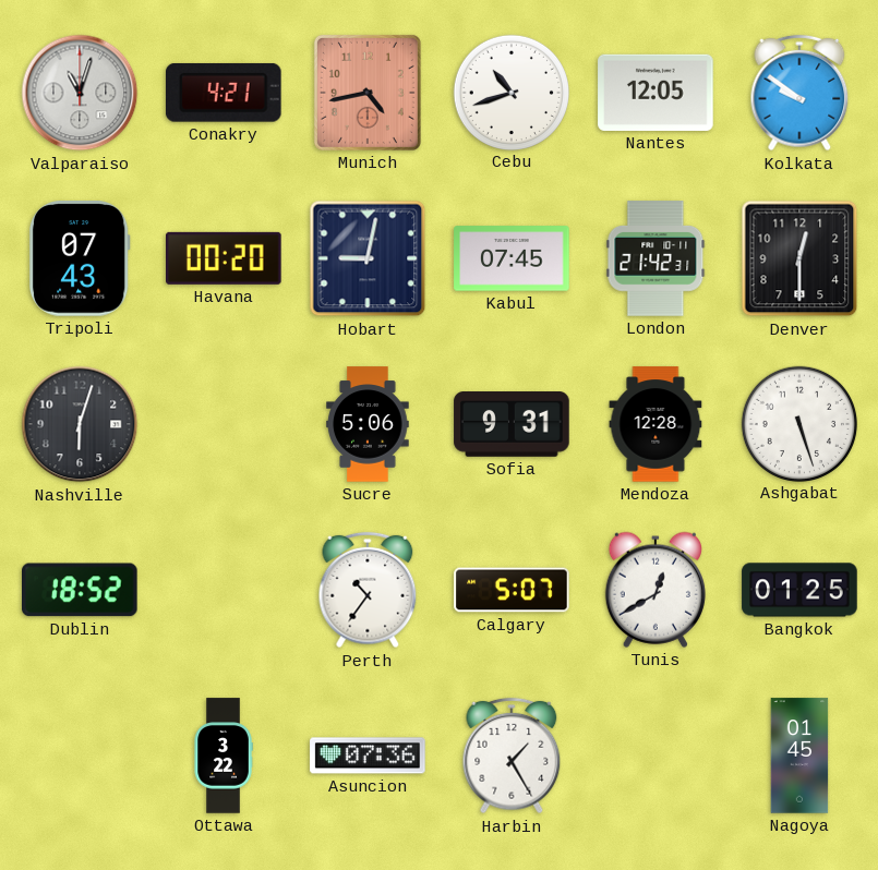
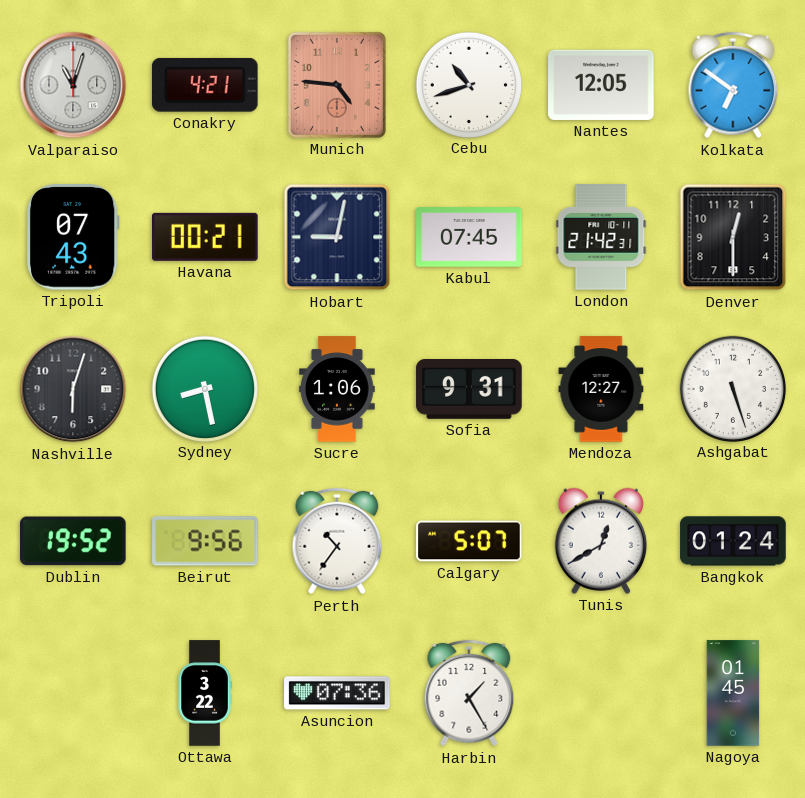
Munich: 4:43 -> 4:46 (337, 85)
Kolkata: 9:51 -> 6:51 (733, 85)
Havana: 00:20 -> 00:21 (206, 237)
Sydney: none -> 8:28 (204, 388)
Sucre: 5:06 -> 1:06 (337, 389)
Mendoza: 12:28 -> 12:27 (601, 389)
Dublin: 18:52 -> 19:52 (74, 541)
Beirut: none -> 9:56 (205, 541)
Bangkok: 01:25 -> 01:24 (733, 541)
